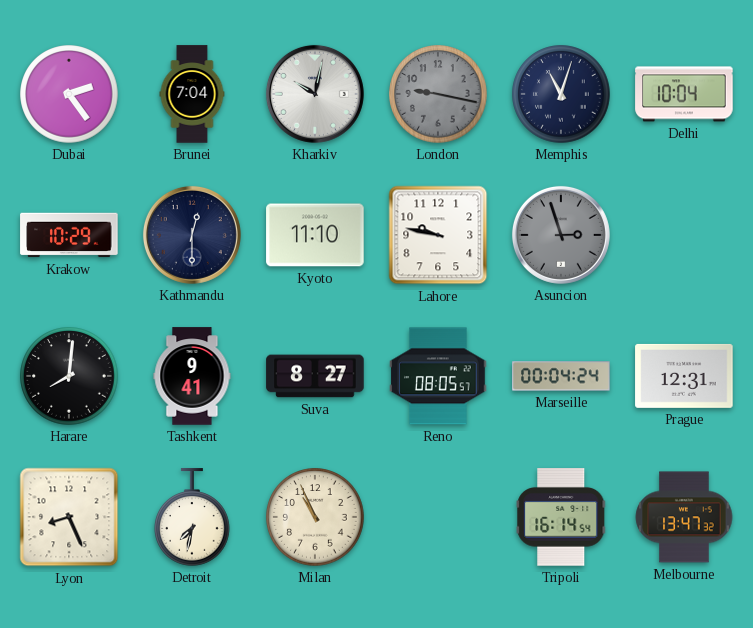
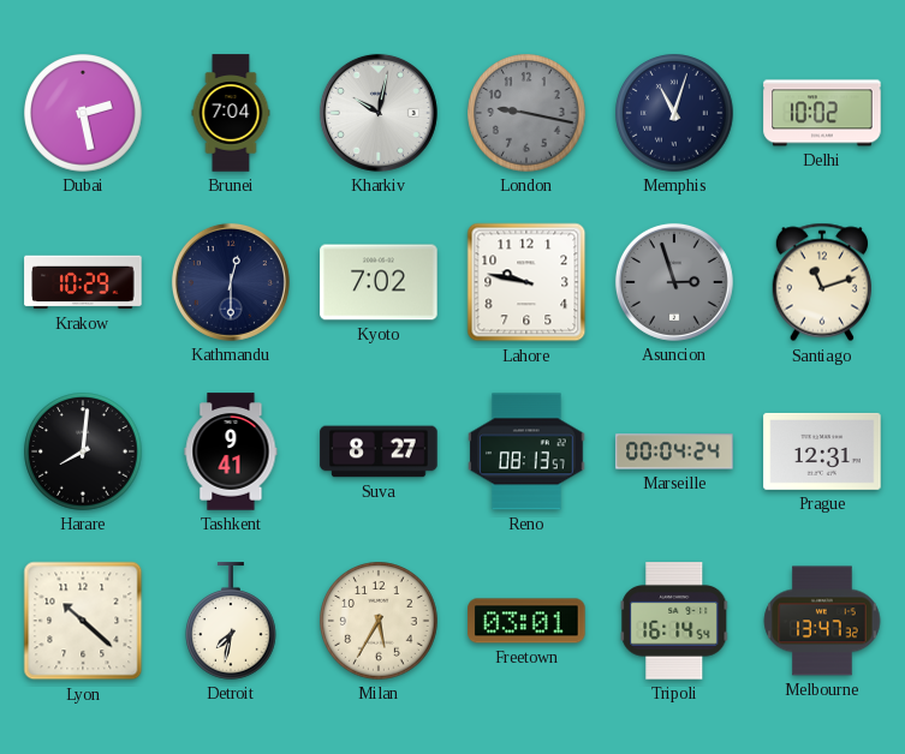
Dubai: 2:24 -> 2:28 (83, 113)
Delhi: 10:04 -> 10:02 (822, 113)
Kyoto: 11:10 -> 7:02 (379, 282)
Santiago: none -> 11:12 (821, 282)
Reno: 08:05 -> 08:13 (526, 451)
Lyon: 8:26 -> 10:22 (83, 621)
Milan: 10:56 -> 5:35 (379, 621)
Freetown: none -> 03:01 (526, 621)
